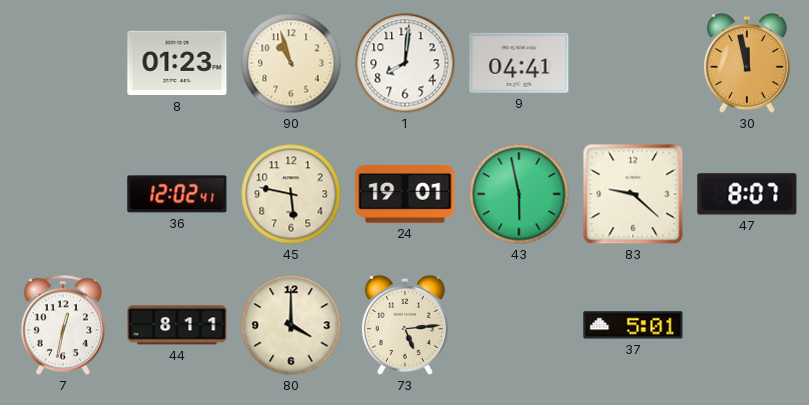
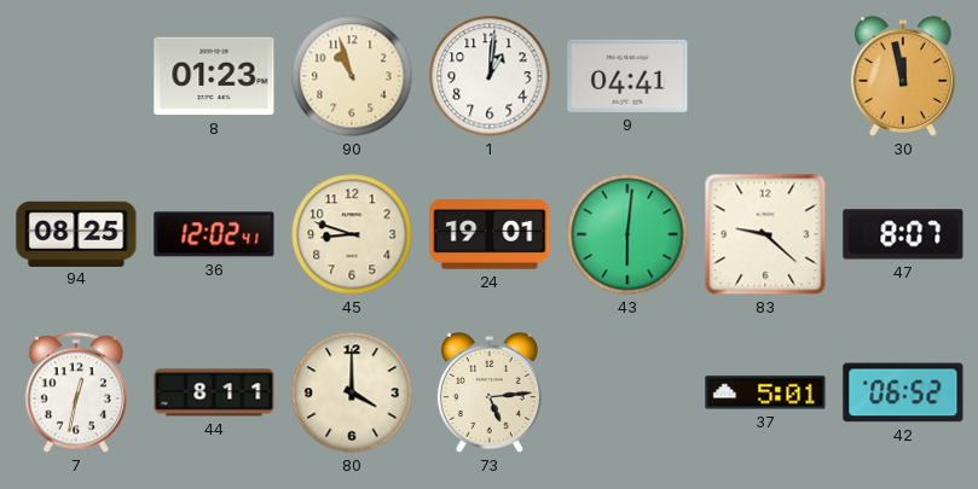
1: 8:01 -> 1:01 (490, 76)
94: none -> 08:25 (76, 233)
45: 5:47 -> 8:48 (352, 234)
43: 5:58 -> 6:01 (627, 234)
42: none -> 06:52 (903, 392)
